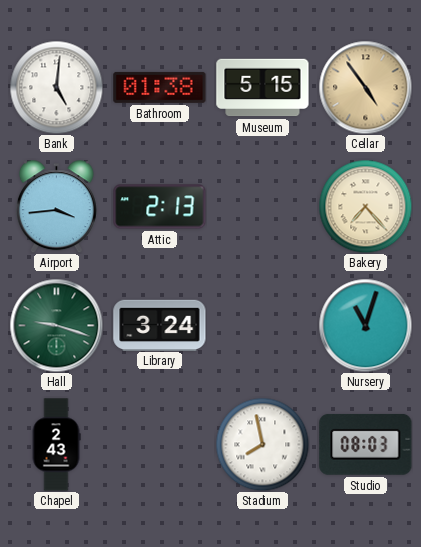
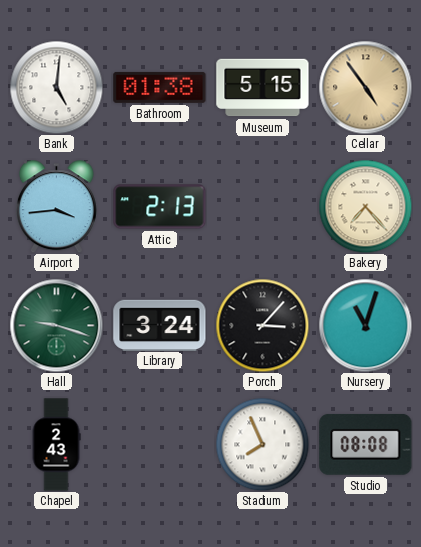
Porch: none -> 3:07 (262, 325)
Stadium: 7:58 -> 7:56 (262, 444)
Studio: 08:03 -> 08:08 (366, 444)
